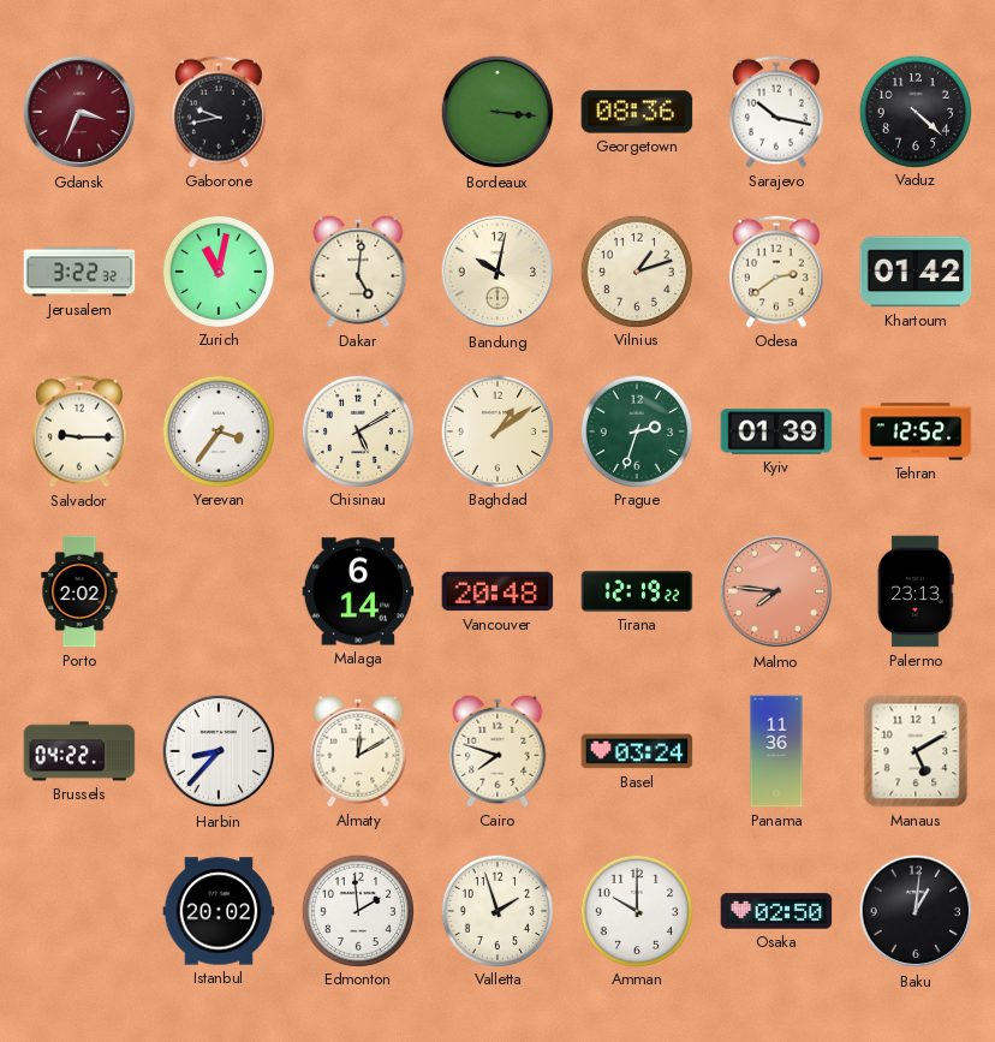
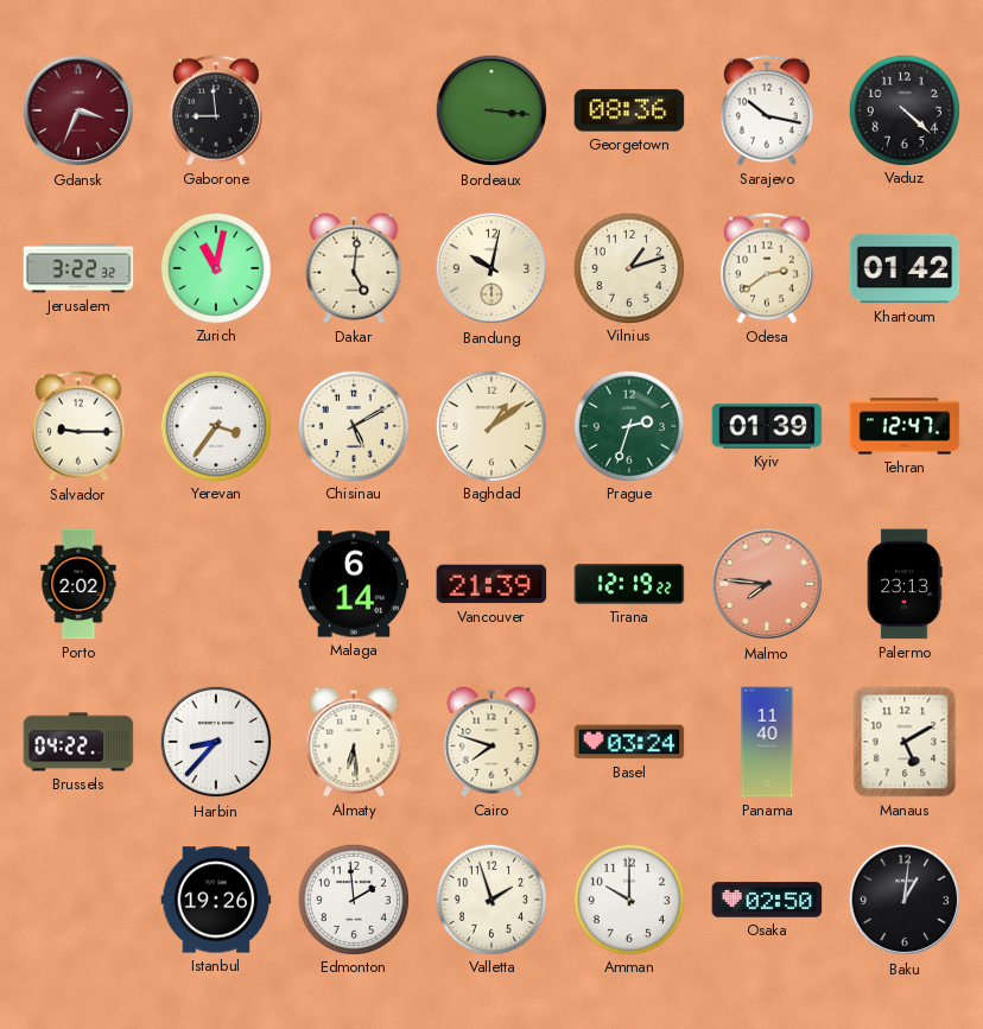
Gaborone: 9:43 -> 8:59 (216, 110)
Tehran: 12:52 -> 12:47 (905, 426)
Vancouver: 20:48 -> 21:39 (491, 584)
Almaty: 12:10 -> 6:29 (354, 742)
Panama: 11:36 -> 11:40 (767, 742)
Istanbul: 20:02 -> 19:26 (216, 900)
